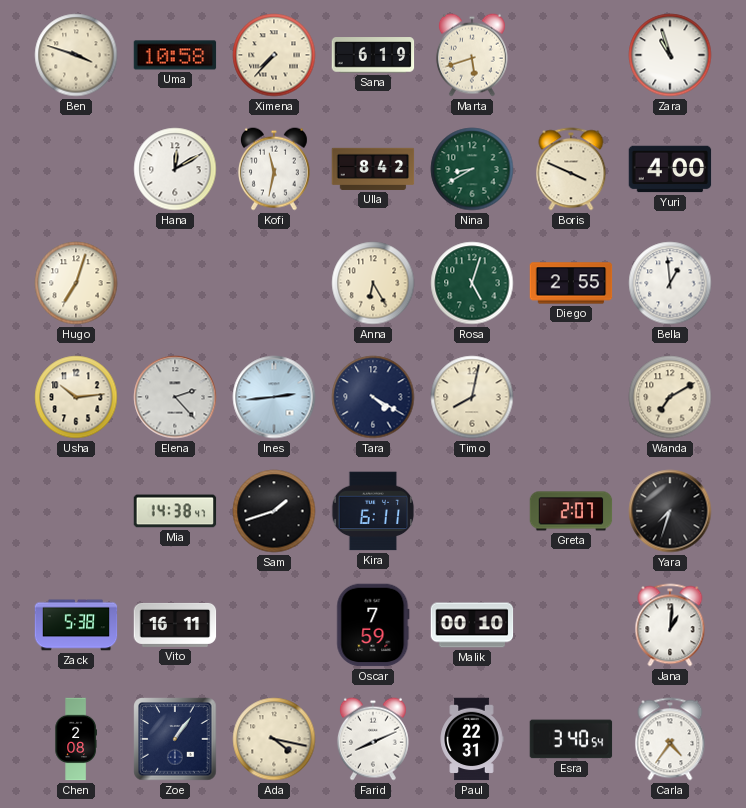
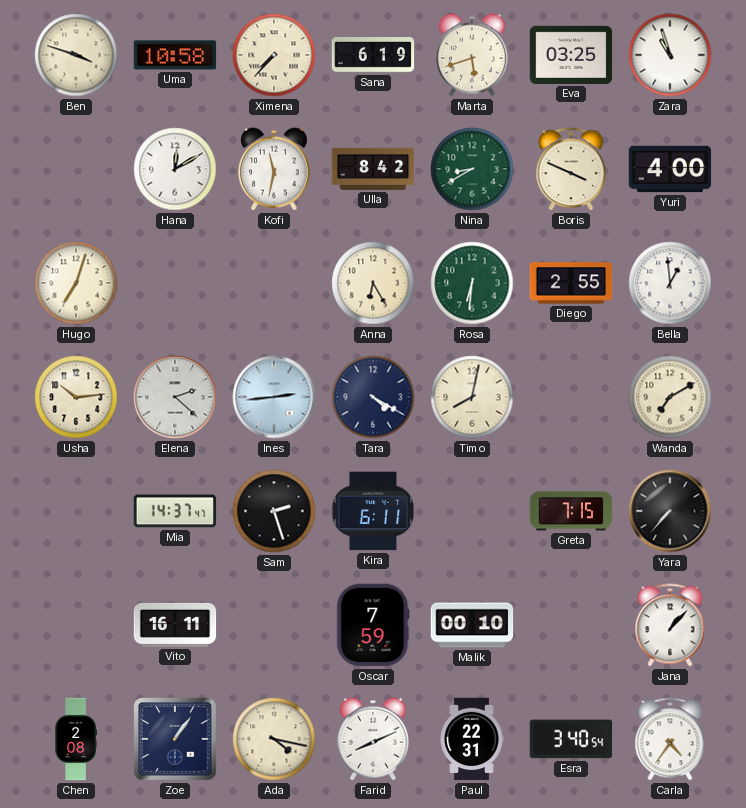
Eva: none -> 03:25 (571, 55)
Rosa: 5:03 -> 6:31 (472, 283)
Elena: 2:23 -> 2:22 (175, 397)
Mia: 14:38 -> 14:37 (175, 511)
Sam: 1:42 -> 2:27 (274, 511)
Greta: 2:07 -> 7:15 (571, 511)
Yara: 7:33 -> 7:37 (670, 511)
Zack: 5:38 -> none (76, 625)
Jana: 1:01 -> 1:07 (670, 625)
